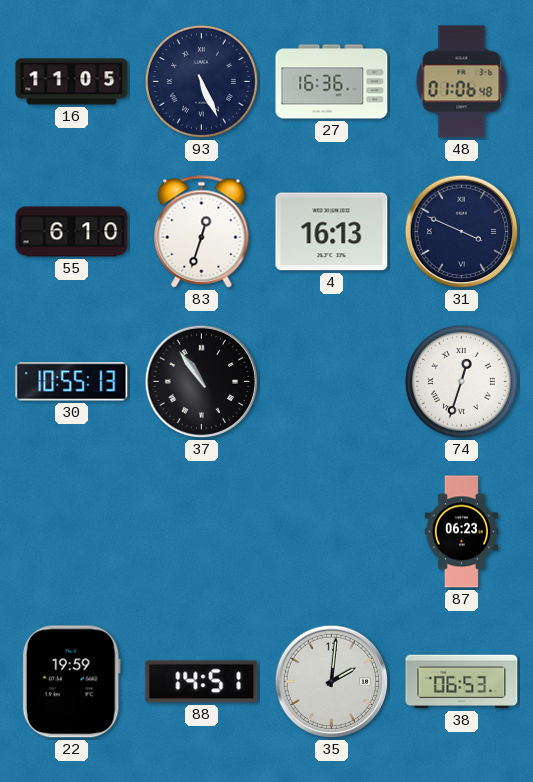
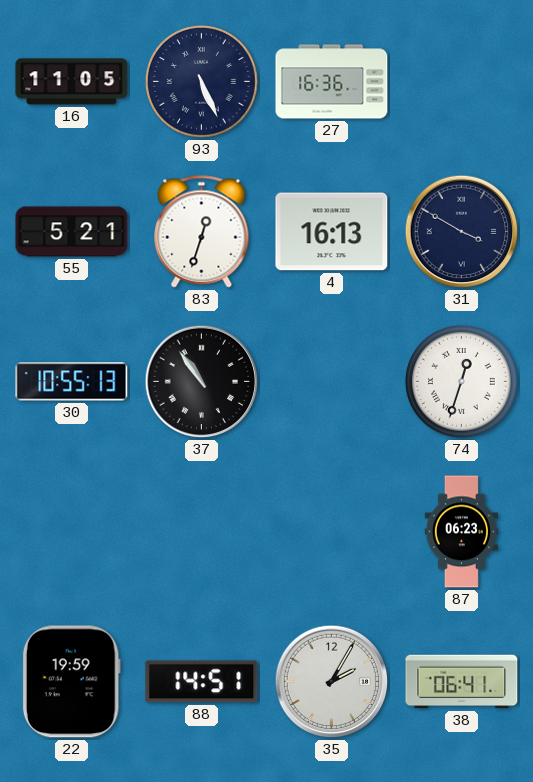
48: 01:06 -> none (462, 82)
55: 6:10 -> 5:21 (72, 232)
31: 3:49 -> 3:50 (462, 232)
35: 2:01 -> 2:05 (332, 682)
38: 06:53 -> 06:41 (462, 682)
